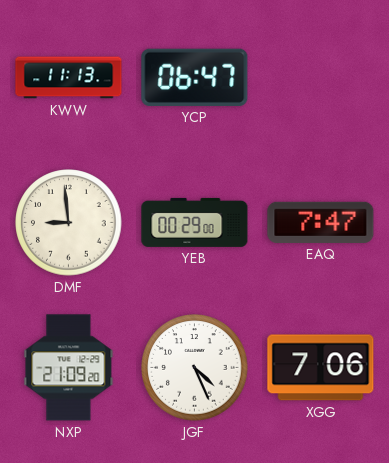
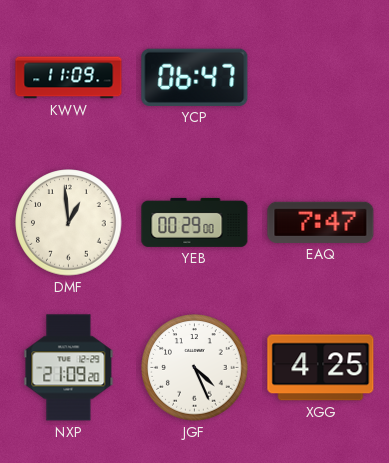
KWW: 11:13 -> 11:09 (69, 78)
DMF: 8:59 -> 12:59 (69, 223)
XGG: 7:06 -> 4:25 (321, 368)
